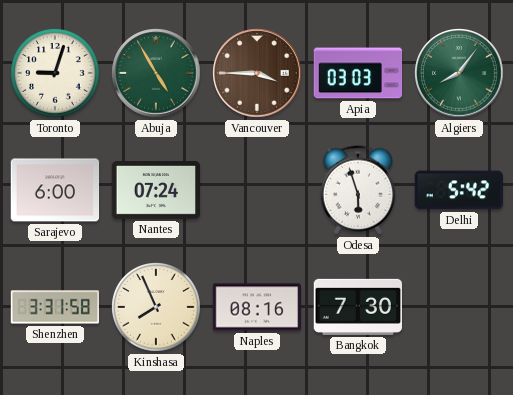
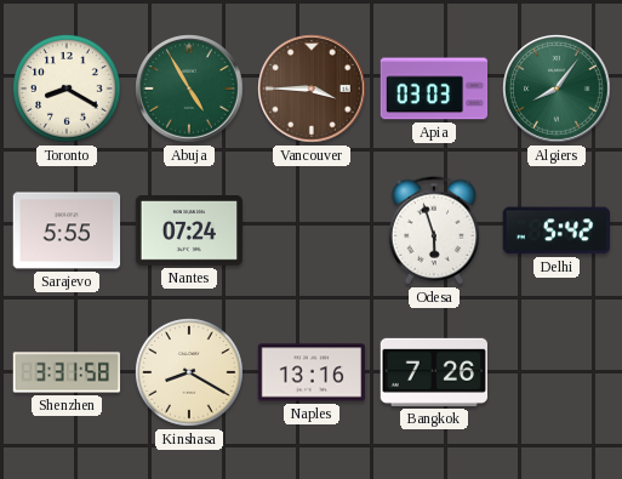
Toronto: 9:03 -> 8:20 (67, 89)
Sarajevo: 6:00 -> 5:55 (67, 230)
Kinshasa: 7:56 -> 8:20 (189, 372)
Naples: 08:16 -> 13:16 (312, 372)
Bangkok: 7:30 -> 7:26 (434, 372)
